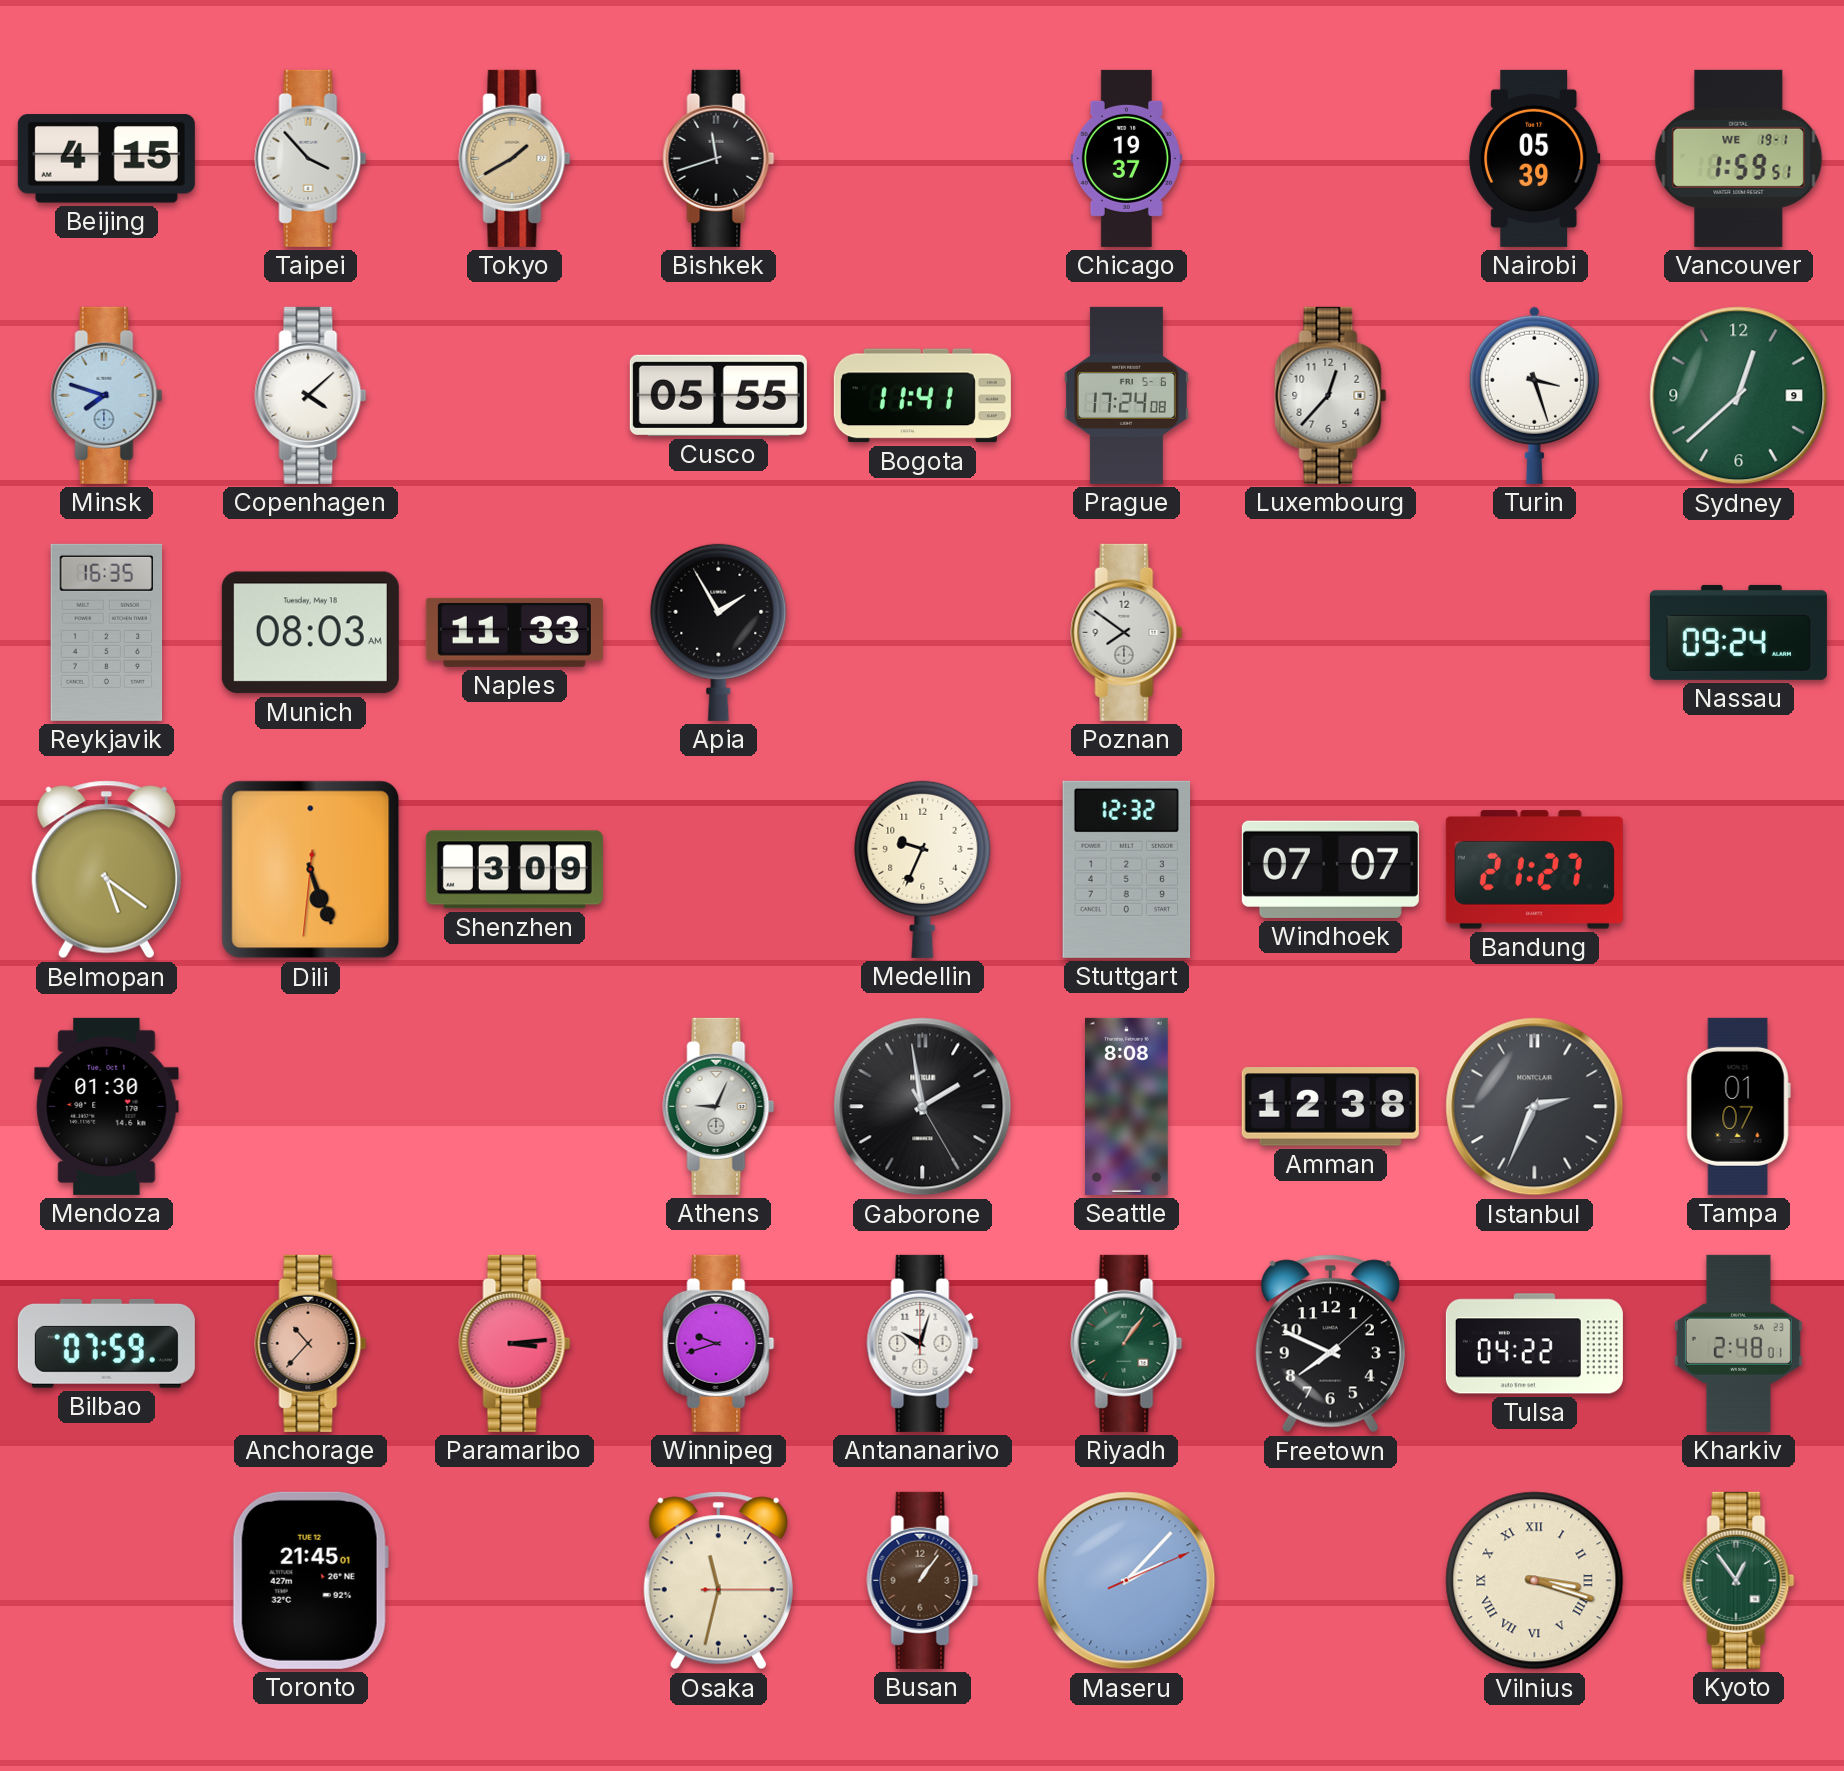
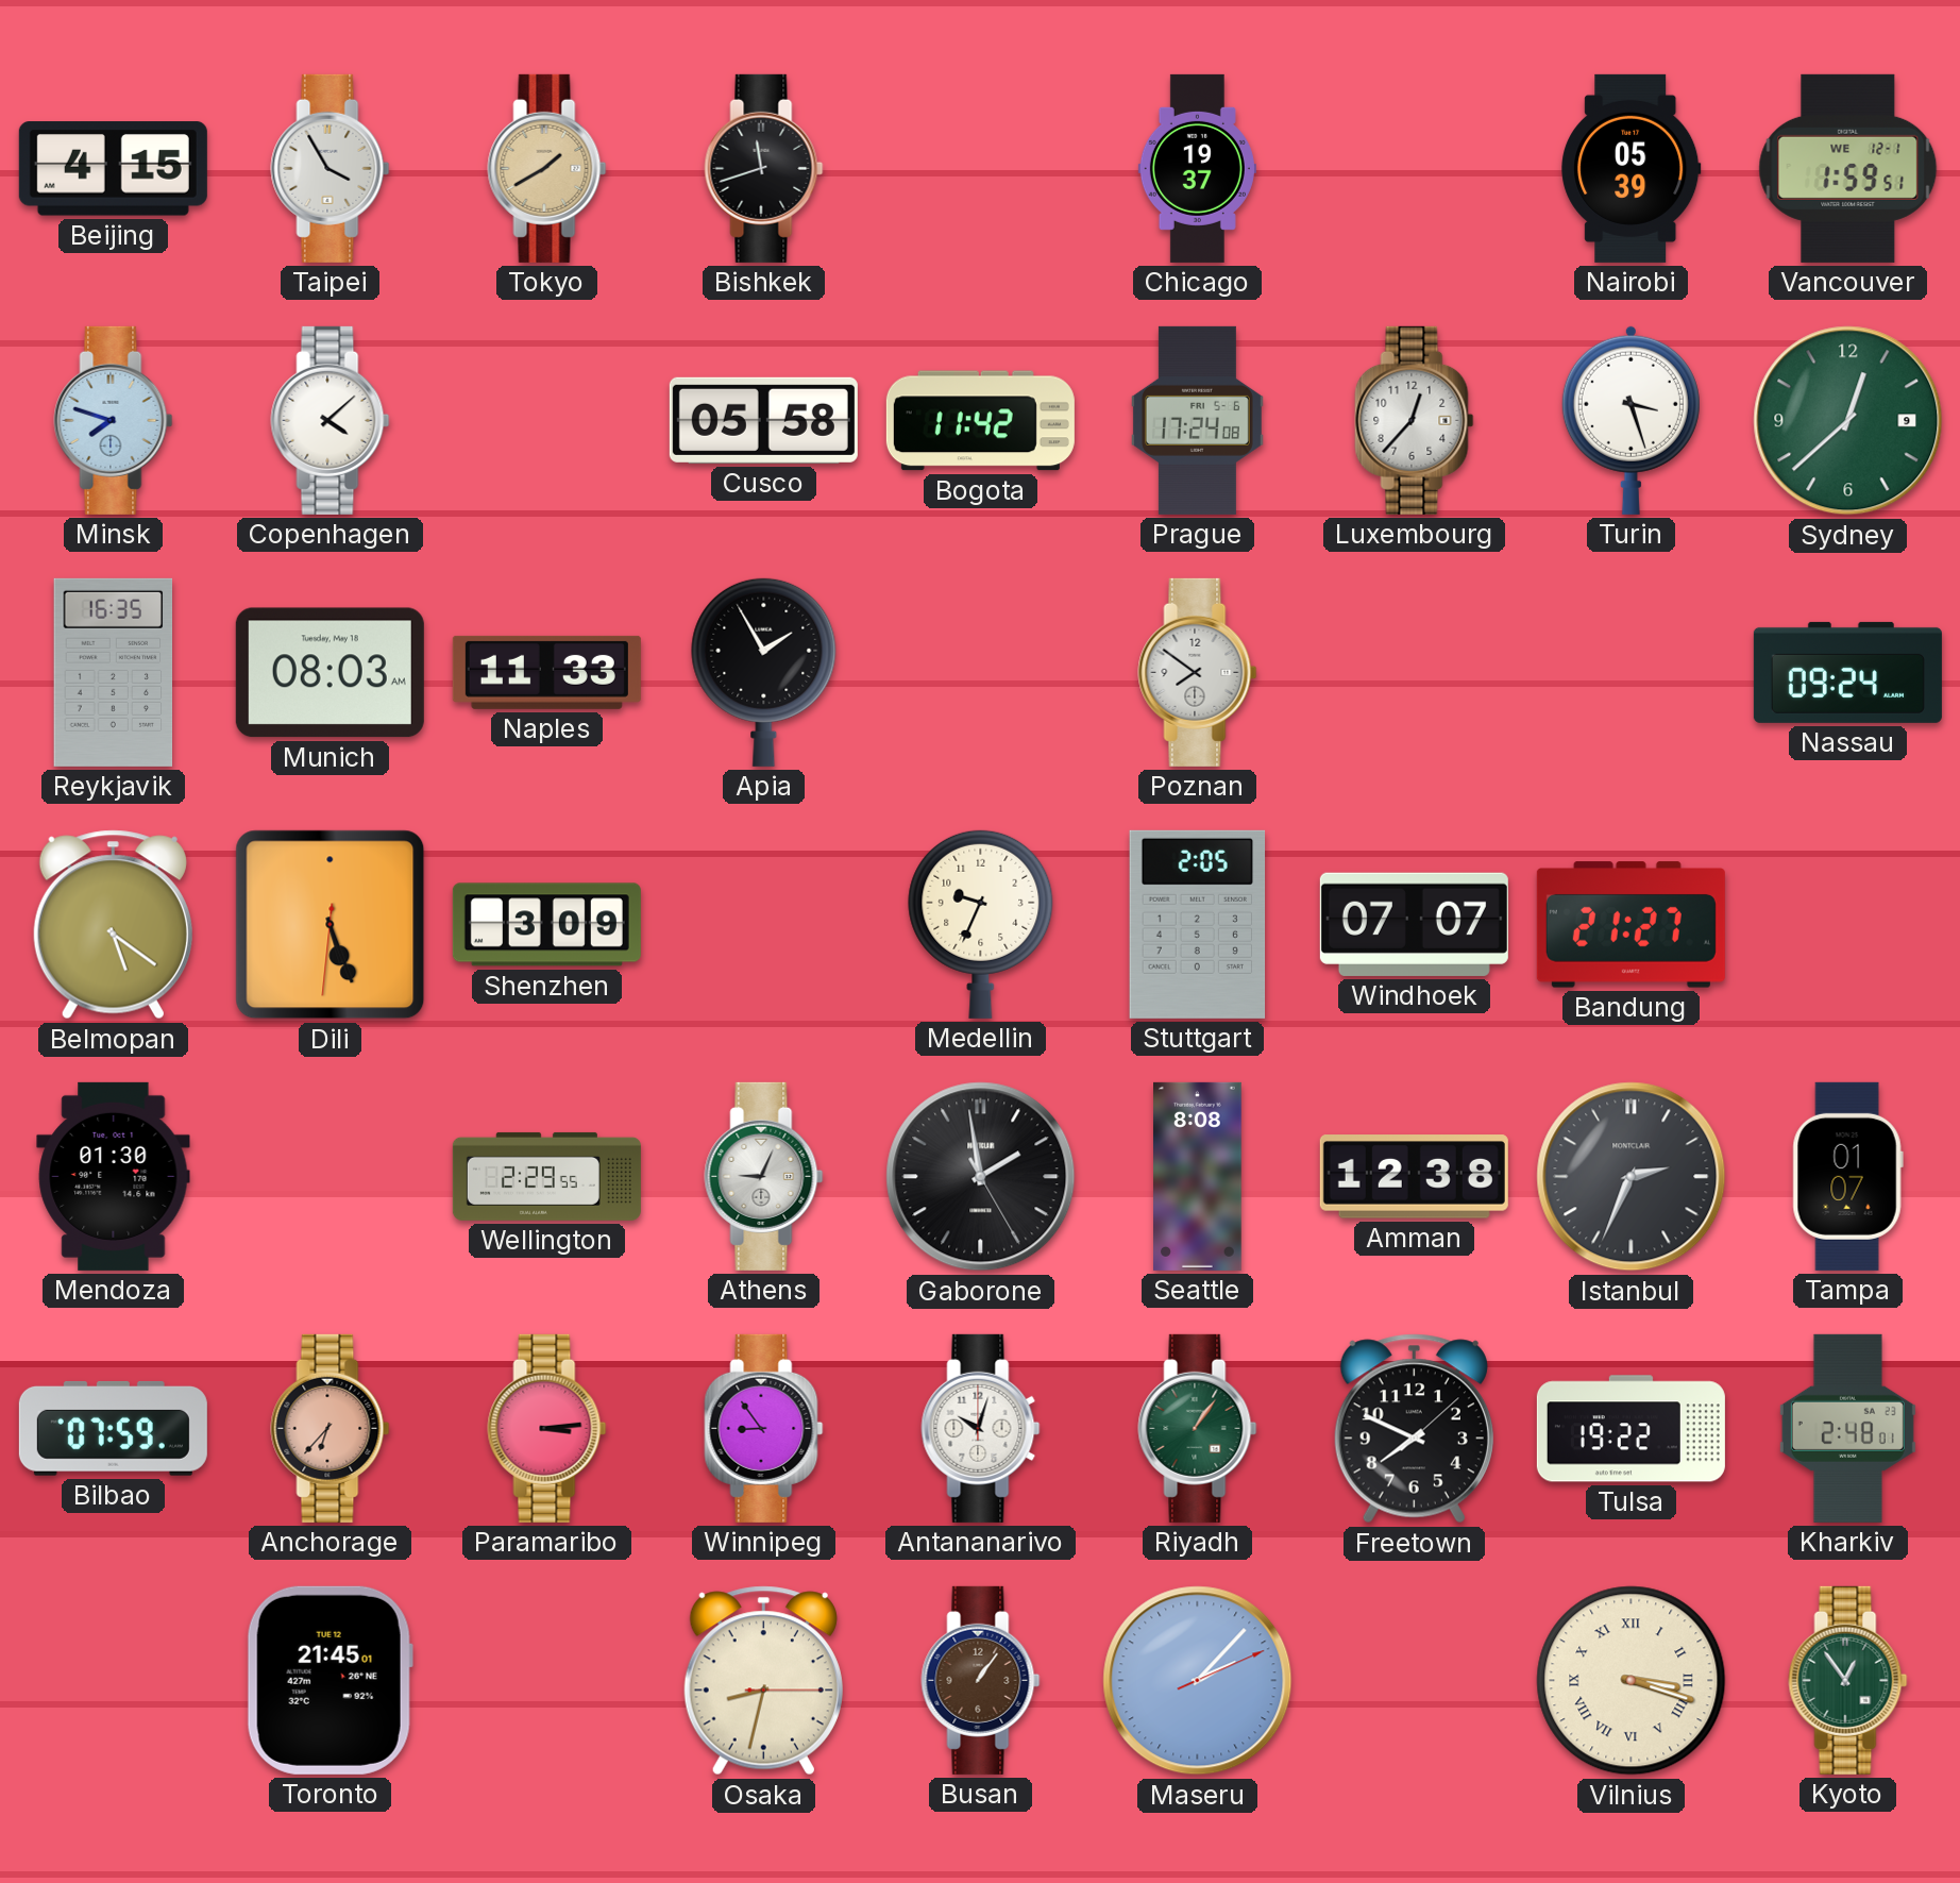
Taipei: 3:53 -> 3:55 (331, 168)
Vancouver date: WE 19-1 -> WE 12-1 (1848, 168)
Cusco: 05:55 -> 05:58 (763, 420)
Bogota: 11:41 -> 11:42 (980, 421)
Stuttgart: 12:32 -> 2:05 (1198, 924)
Wellington: none -> 2:29 (546, 1176)
Anchorage: 10:37 -> 6:37 (331, 1428)
Winnipeg: 9:42 -> 8:54 (764, 1428)
Tulsa: 04:22 -> 19:22 (1630, 1429)
Osaka: 11:32 -> 8:32 (763, 1681)
